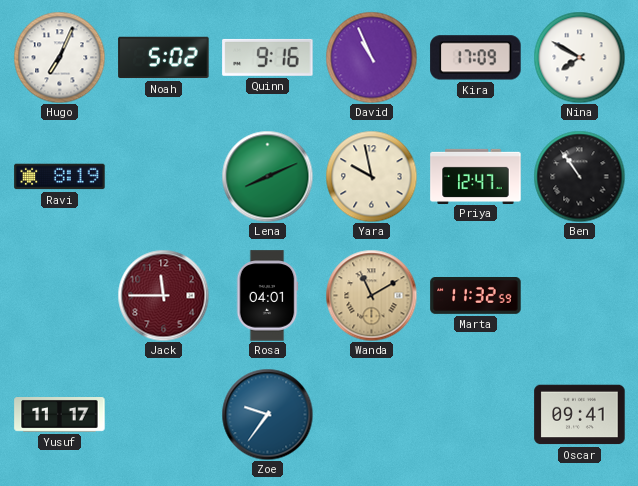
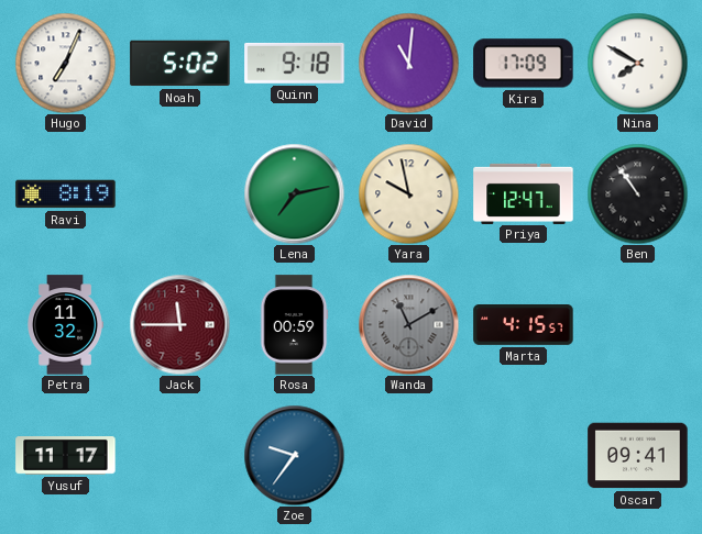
Quinn: 9:16 -> 9:18 (295, 63)
David: 10:56 -> 11:01 (408, 63)
Lena: 8:11 -> 7:13 (294, 193)
Petra: none -> 11:32 (65, 325)
Rosa: 04:01 -> 00:59 (294, 325)
Wanda dial: champagne -> grey (408, 324)
Marta: 11:32 -> 4:15 (524, 325)
